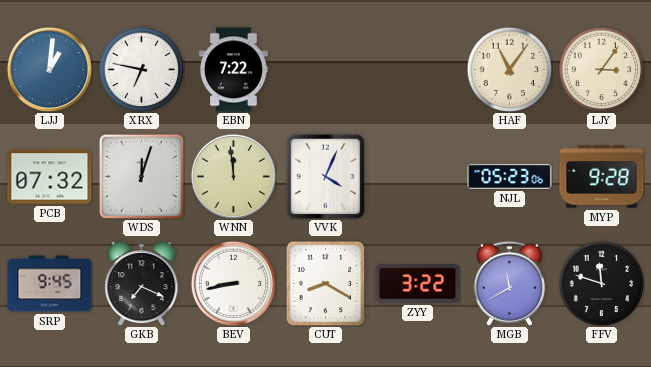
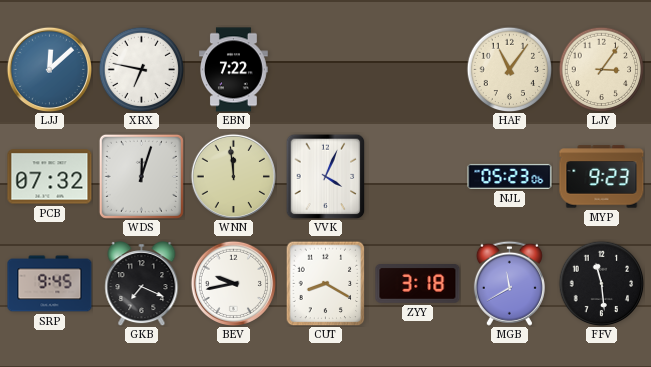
LJJ: 1:01 -> 12:08 (49, 69)
MYP: 9:28 -> 9:23 (602, 177)
BEV: 8:43 -> 9:43 (233, 283)
ZYY: 3:22 -> 3:18 (418, 284)
FFV: 11:48 -> 11:29 (601, 283)
